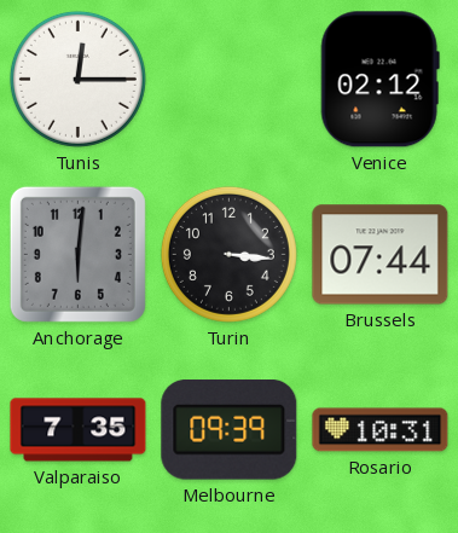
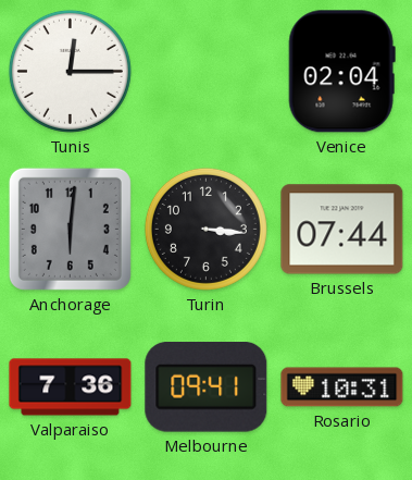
Venice: 02:12 -> 02:04 (341, 72)
Valparaiso: 7:35 -> 7:36 (71, 387)
Melbourne: 09:39 -> 09:41 (207, 387)
